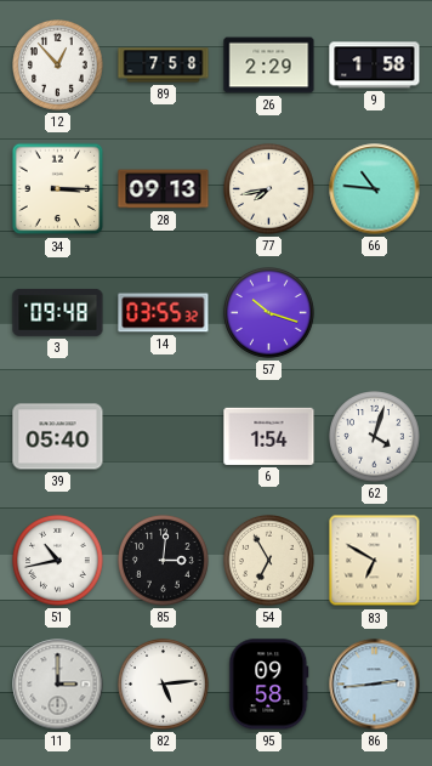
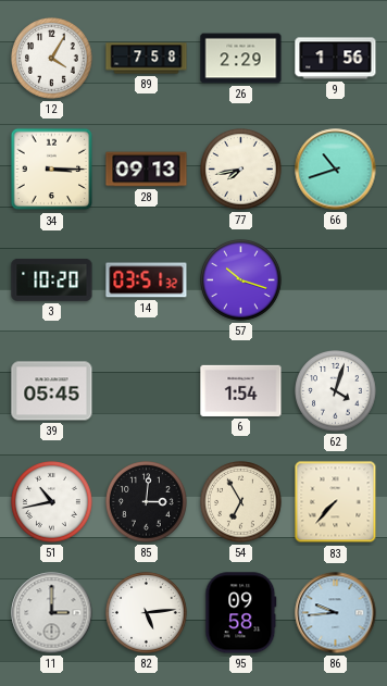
12: 12:53 -> 4:05 (52, 59)
9: 1:58 -> 1:56 (336, 59)
66: 10:46 -> 10:42 (336, 170)
3: 09:48 -> 10:20 (52, 279)
14: 03:55 -> 03:51 (147, 280)
39: 05:40 -> 05:45 (52, 391)
83: 6:50 -> 7:37 (336, 502)
86: 2:44 -> 9:44 (336, 613)
